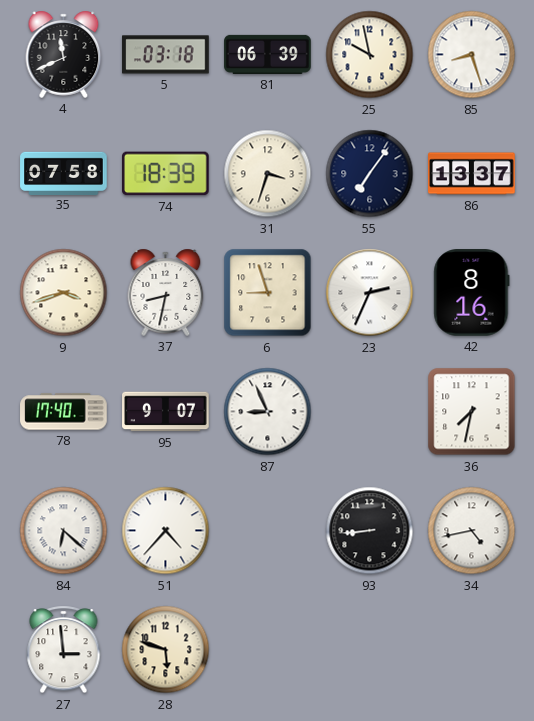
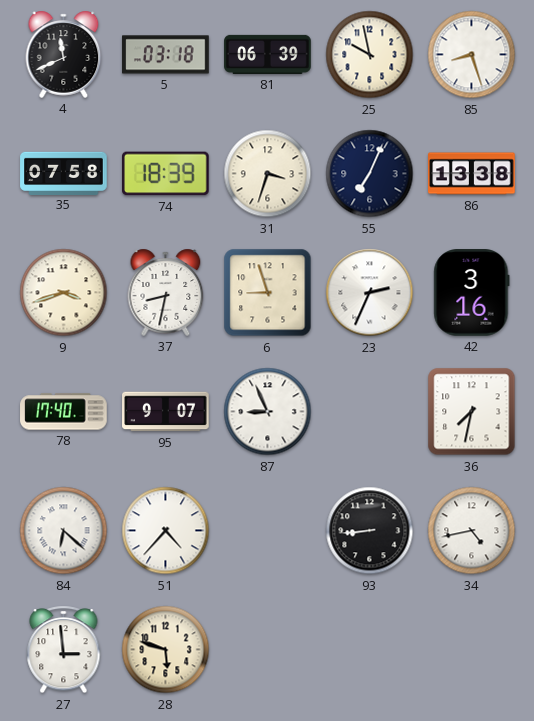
55: 7:06 -> 7:04 (370, 174)
86: 13:37 -> 13:38 (472, 174)
42: 8:16 -> 3:16 (472, 293)
